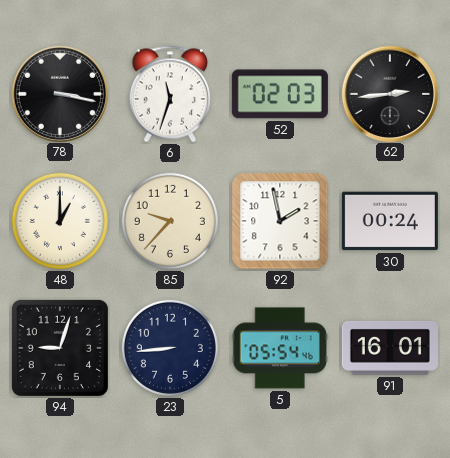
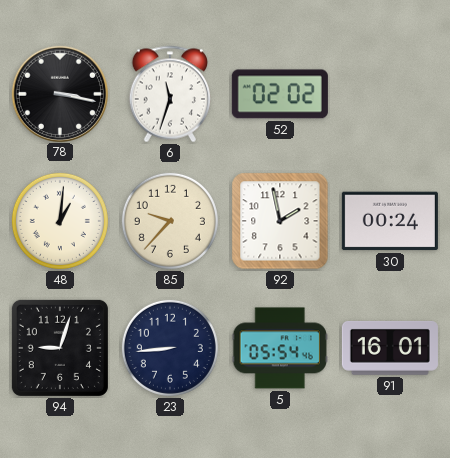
52: 02:03 -> 02:02 (280, 94)
62: 2:44 -> none (389, 93)
48: 1:00 -> 1:01 (60, 221)
